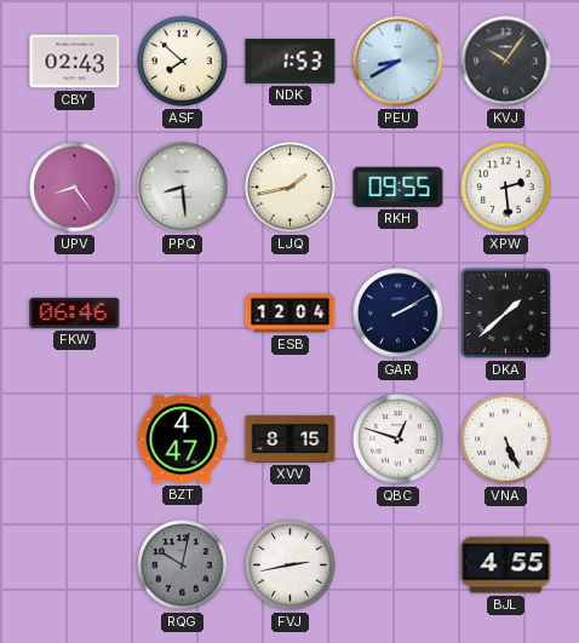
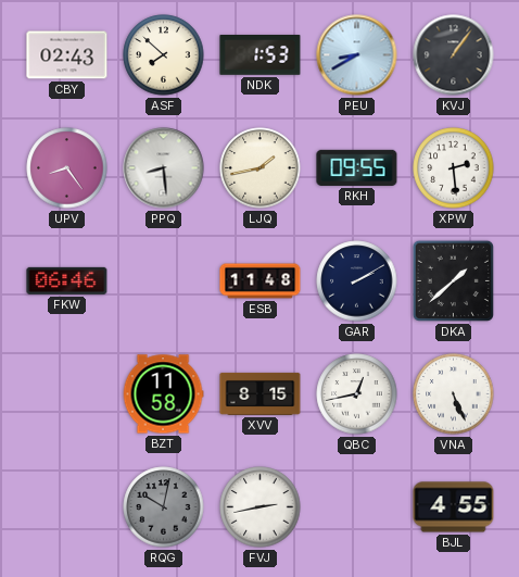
KVJ: 10:06 -> 1:06 (454, 55)
ESB: 12:04 -> 11:48 (261, 281)
BZT: 4:47 -> 11:58 (163, 394)
QBC: 12:48 -> 12:43 (357, 394)
